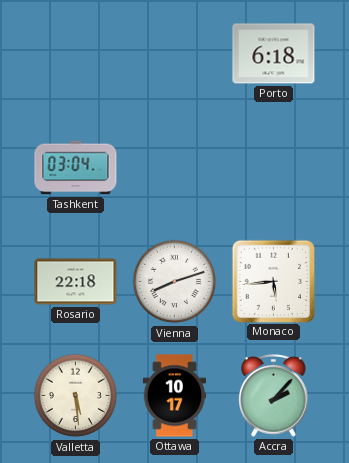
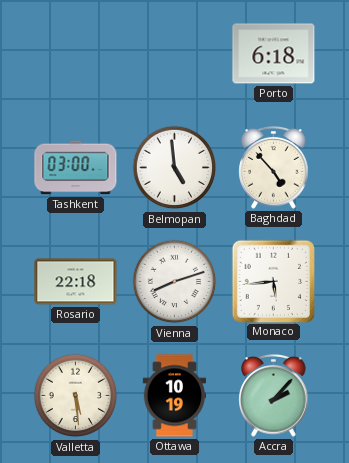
Tashkent: 03:04 -> 03:00 (76, 168)
Belmopan: none -> 4:59 (175, 168)
Baghdad: none -> 4:53 (274, 168)
Ottawa: 10:17 -> 10:19 (174, 396)
